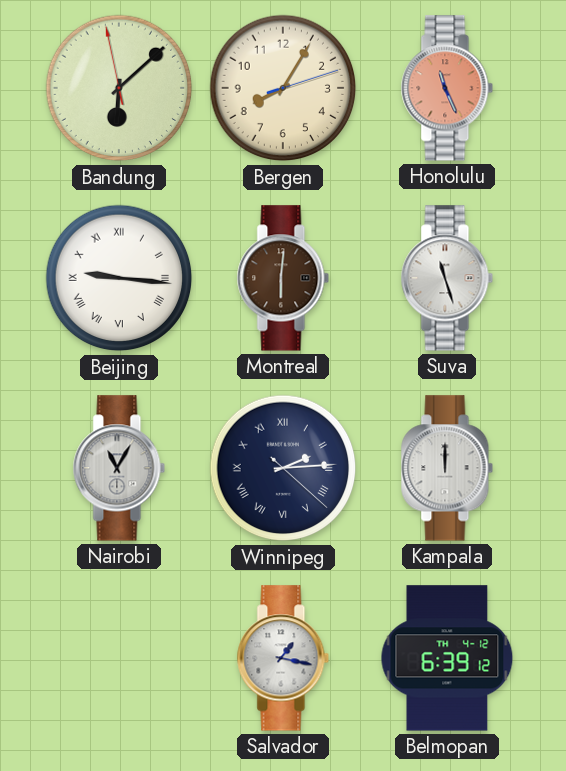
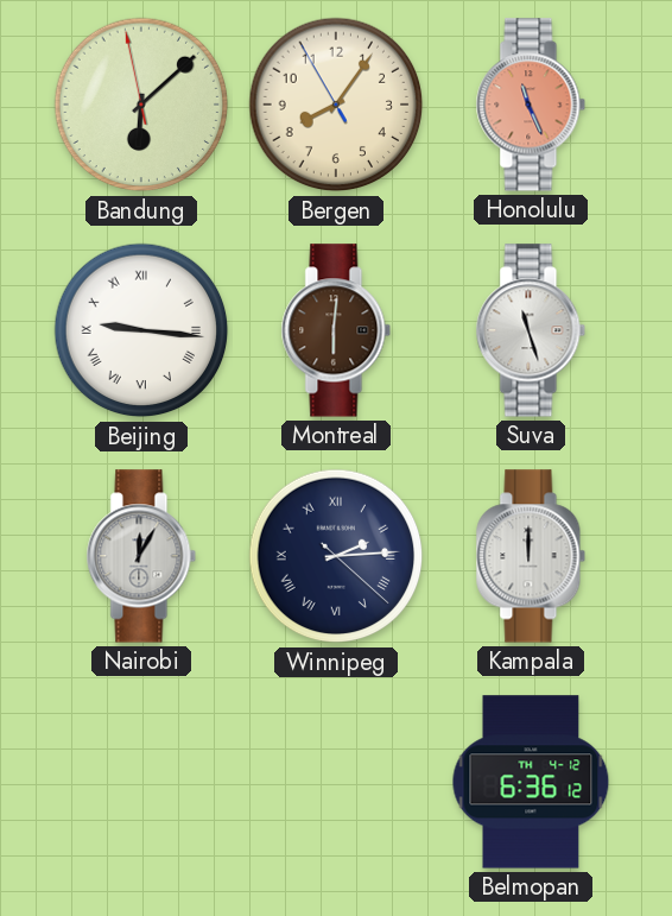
Bergen: 8:05:12 -> 8:05:55 (336, 105)
Nairobi: 11:05 -> 12:05 (141, 556)
Salvador: 1:17 -> none (283, 658)
Belmopan: 6:39 -> 6:36 (531, 782)
